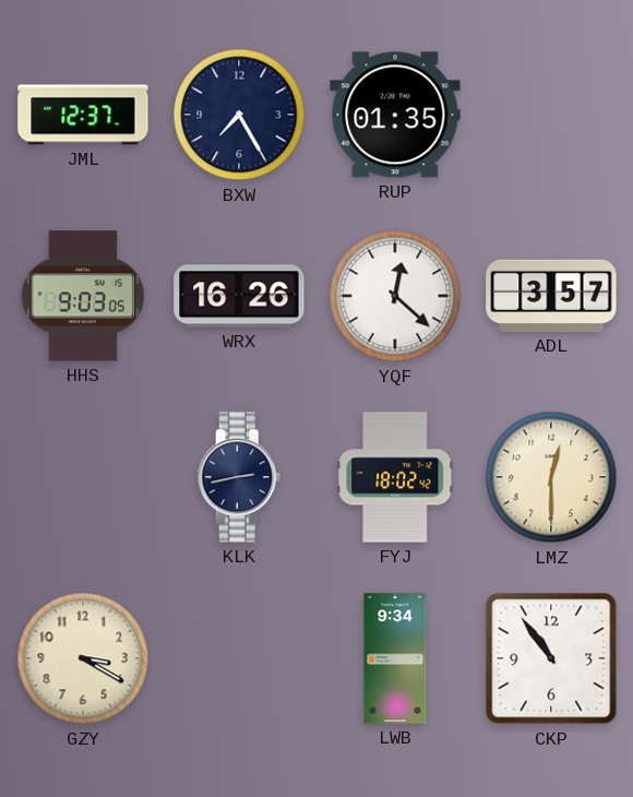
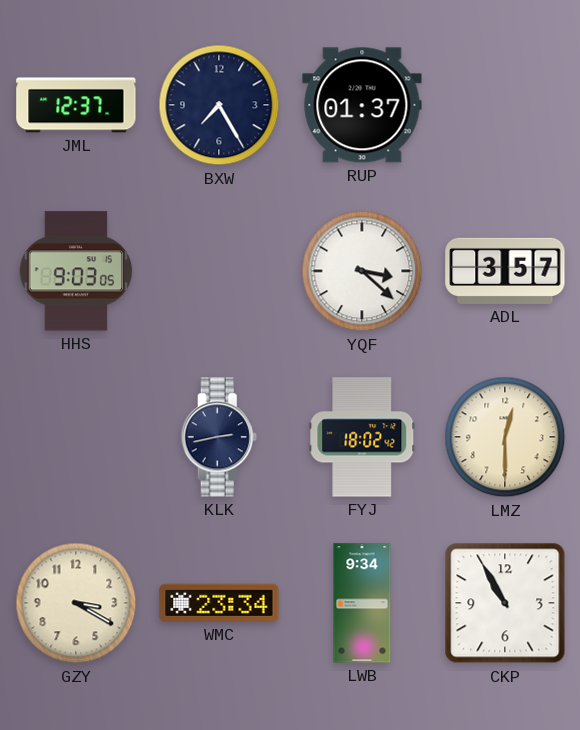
RUP: 01:35 -> 01:37 (362, 105)
WRX: 16:26 -> none (239, 296)
YQF: 12:22 -> 3:22 (362, 271)
WMC: none -> 23:34 (219, 603)
CKP: 10:54 -> 10:55 (505, 603)
